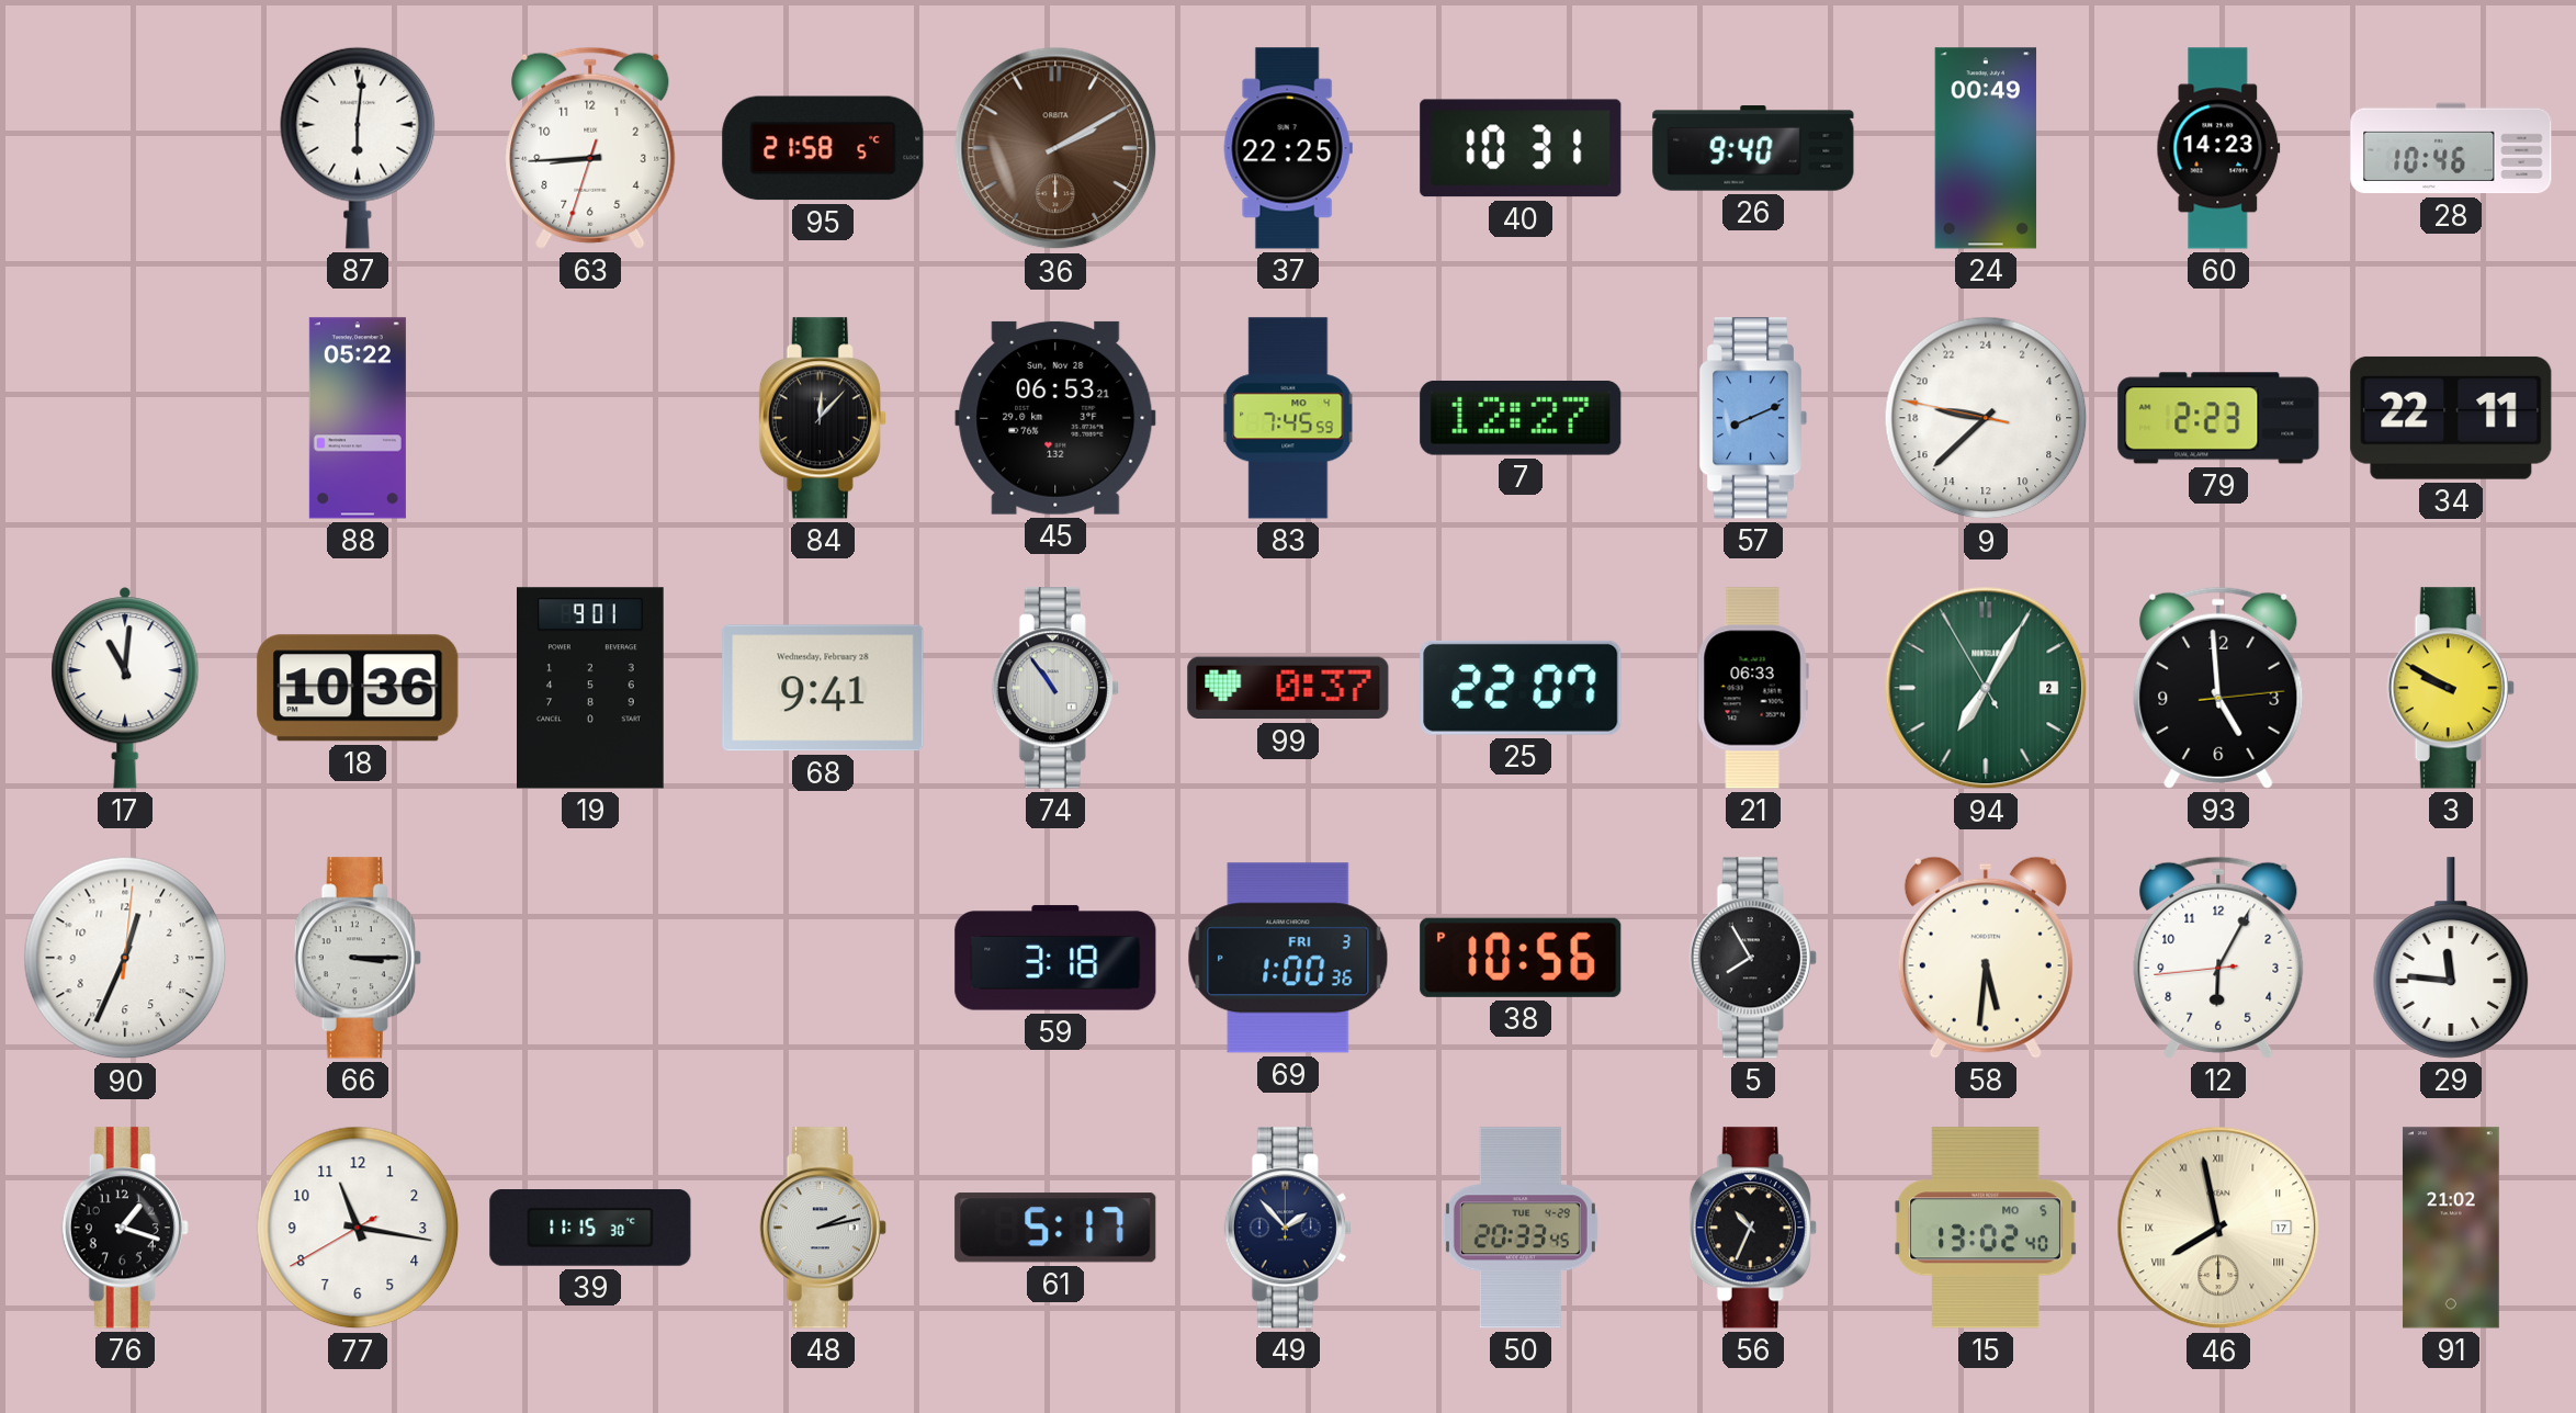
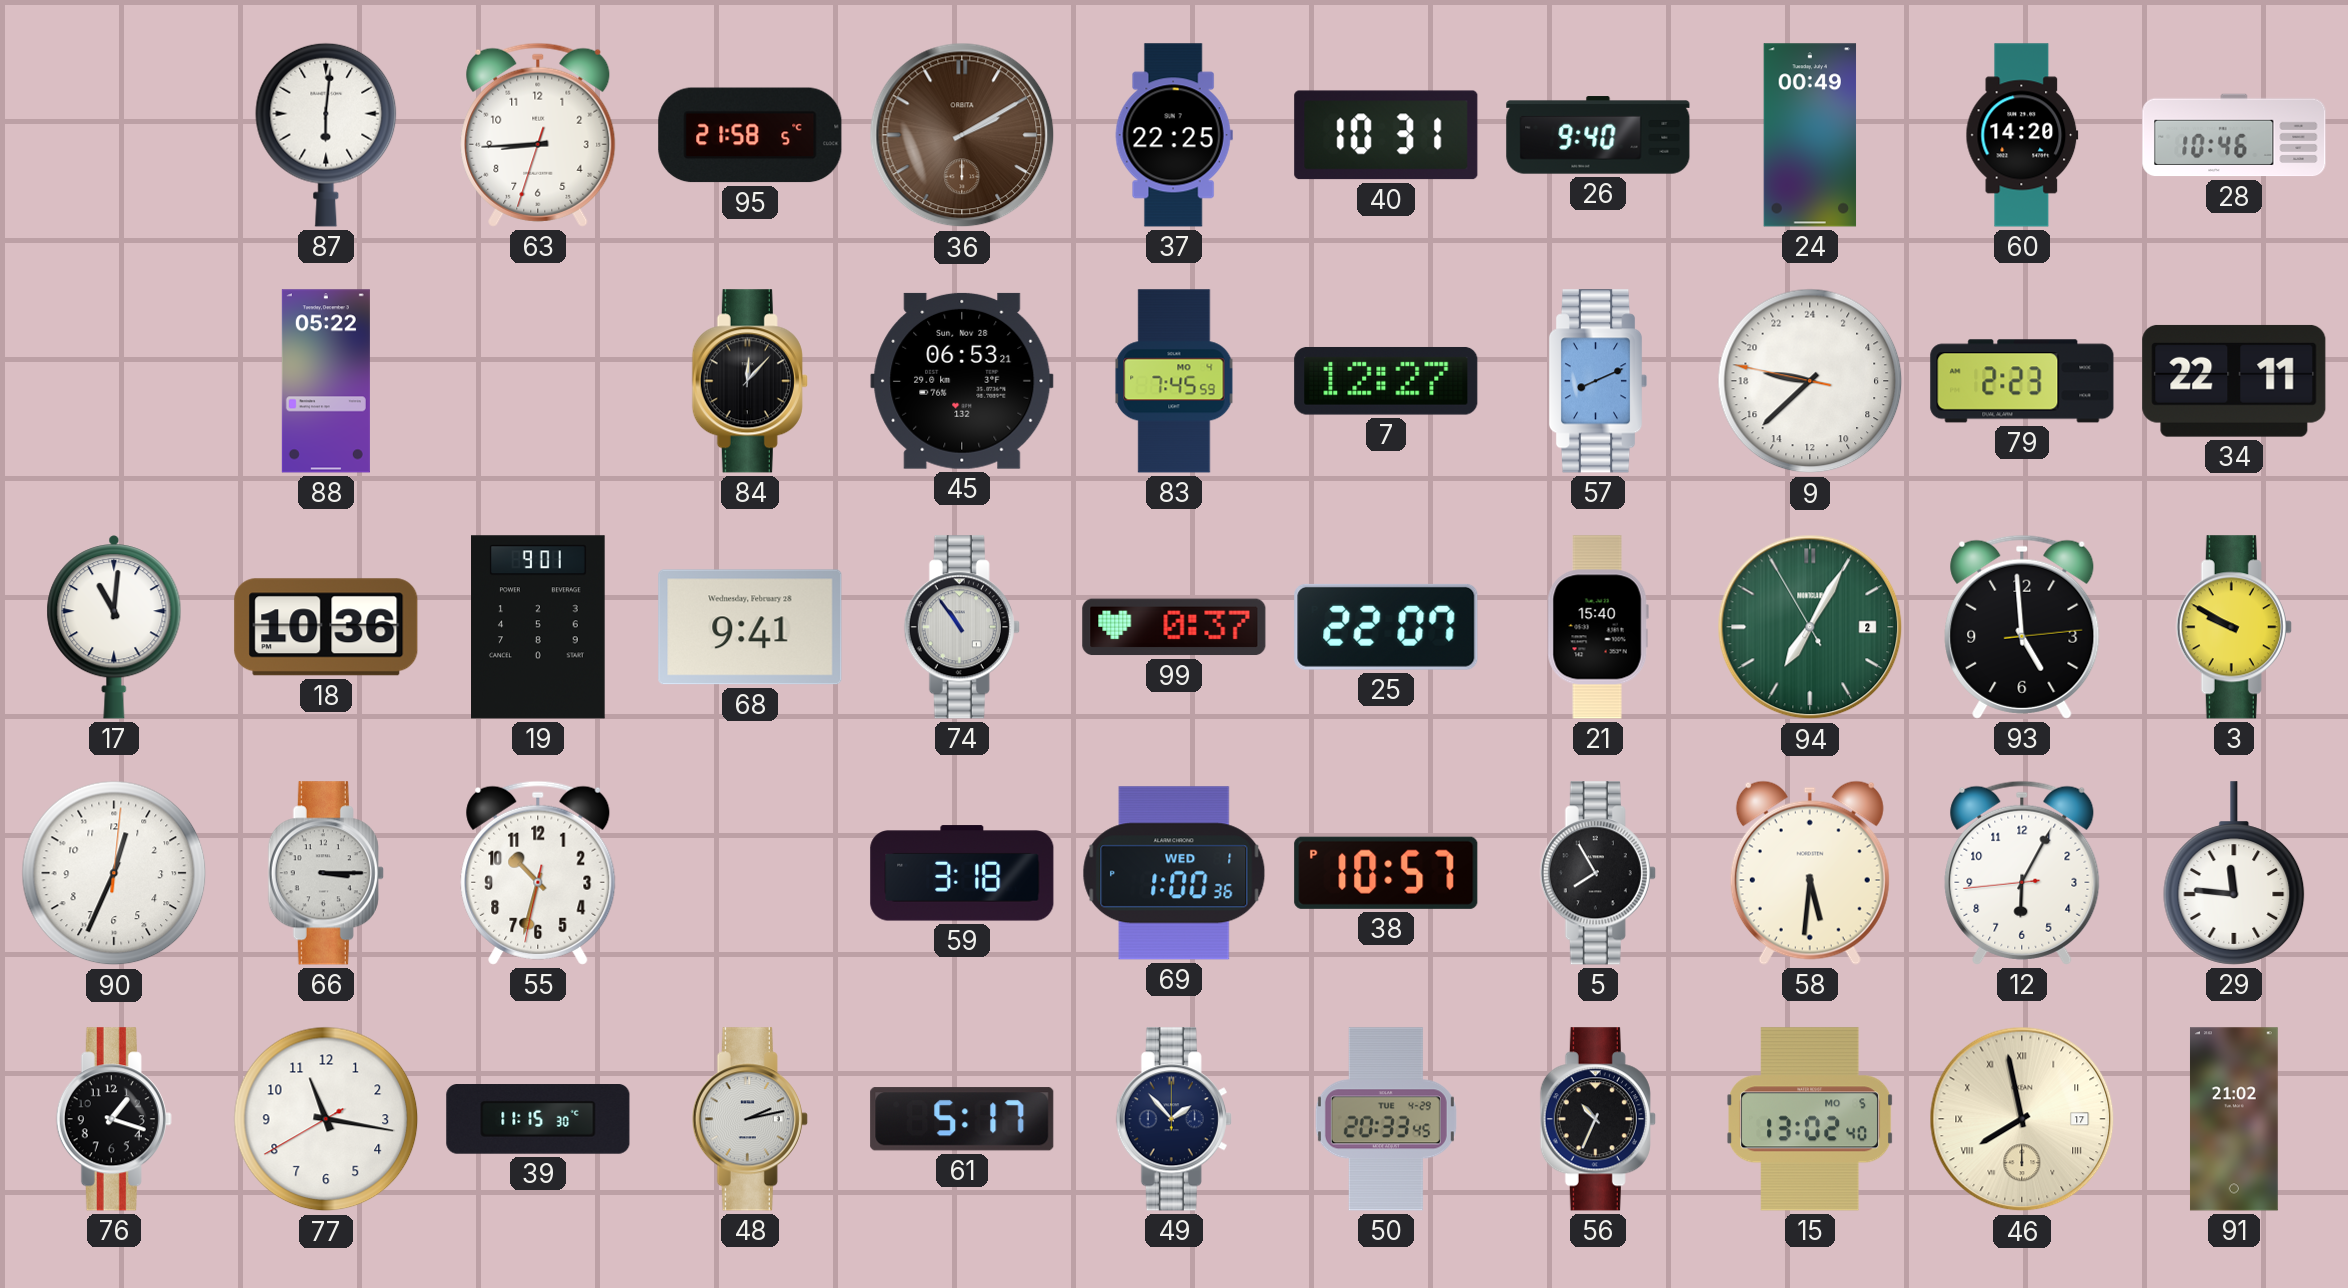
60: 14:23 -> 14:20 (2022, 135)
21: 06:33 -> 15:40 (1598, 627)
55: none -> 10:32 (538, 873)
69 date: FRI 3 -> WED 1 (1174, 873)
38: 10:56 -> 10:57 (1386, 873)
